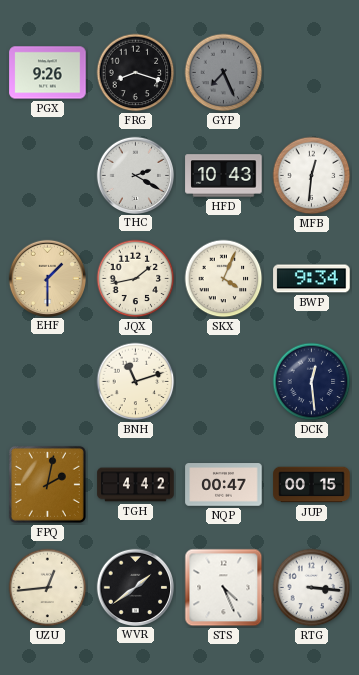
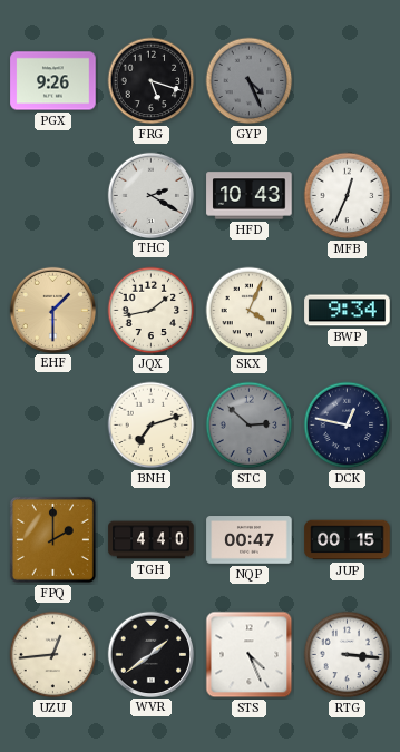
FRG: 8:18 -> 5:18 (152, 81)
GYP: 7:26 -> 4:26 (250, 81)
MFB: 12:31 -> 12:34 (348, 196)
BNH: 11:12 -> 7:12 (152, 426)
STC: none -> 2:52 (250, 426)
DCK: 12:29 -> 12:47 (348, 426)
FPQ: 2:02 -> 2:00 (52, 539)
TGH: 4:42 -> 4:40 (152, 540)
